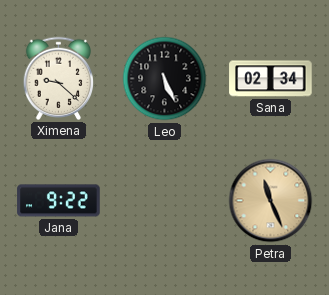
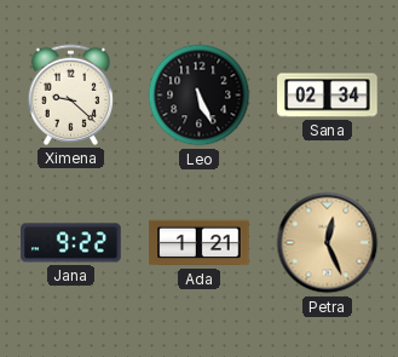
Ada: none -> 1:21 (200, 243)
Petra: 11:26 -> 12:26 (328, 243)
